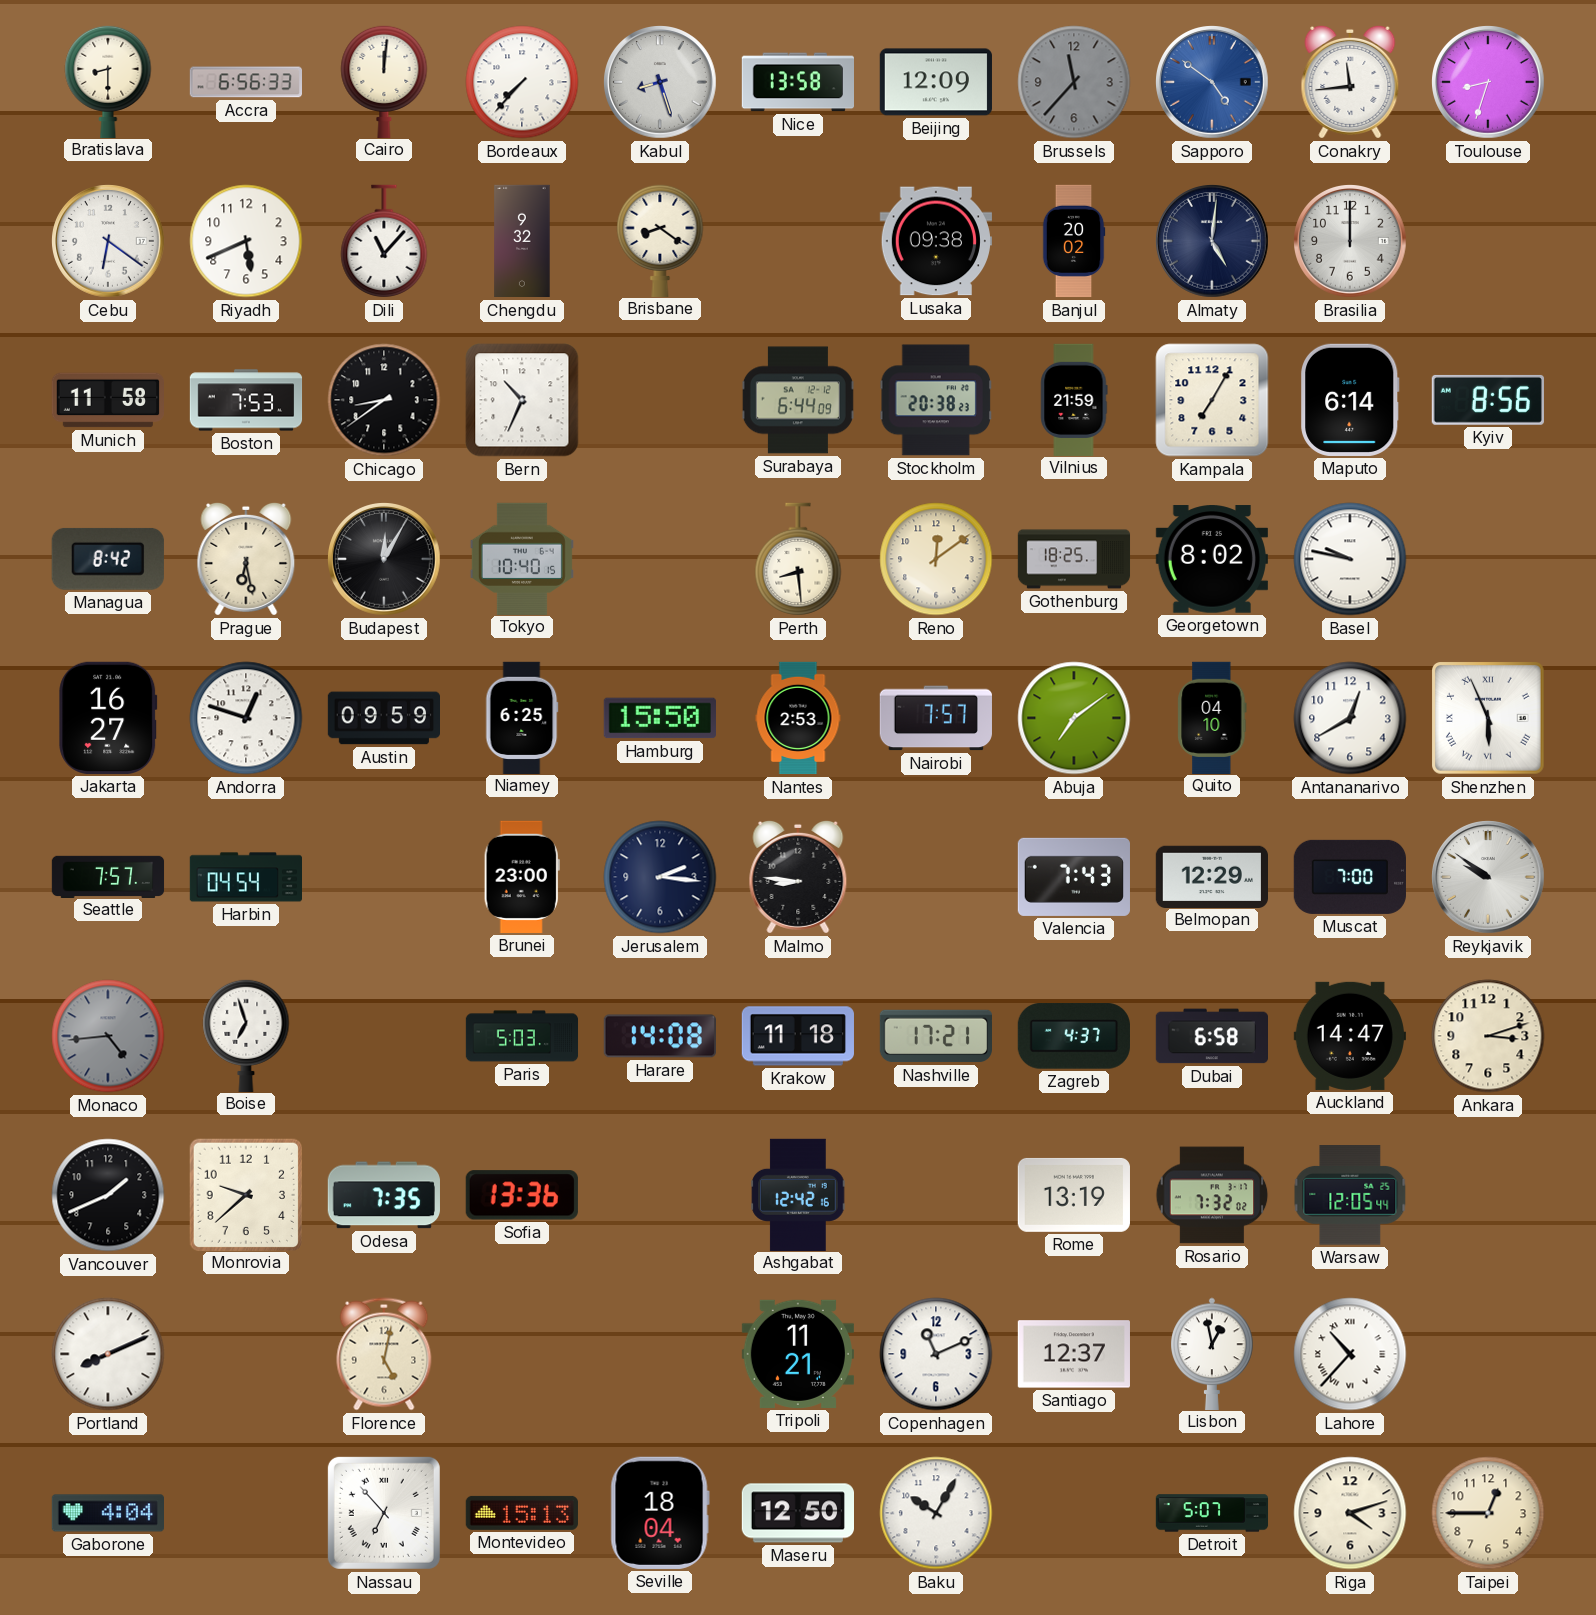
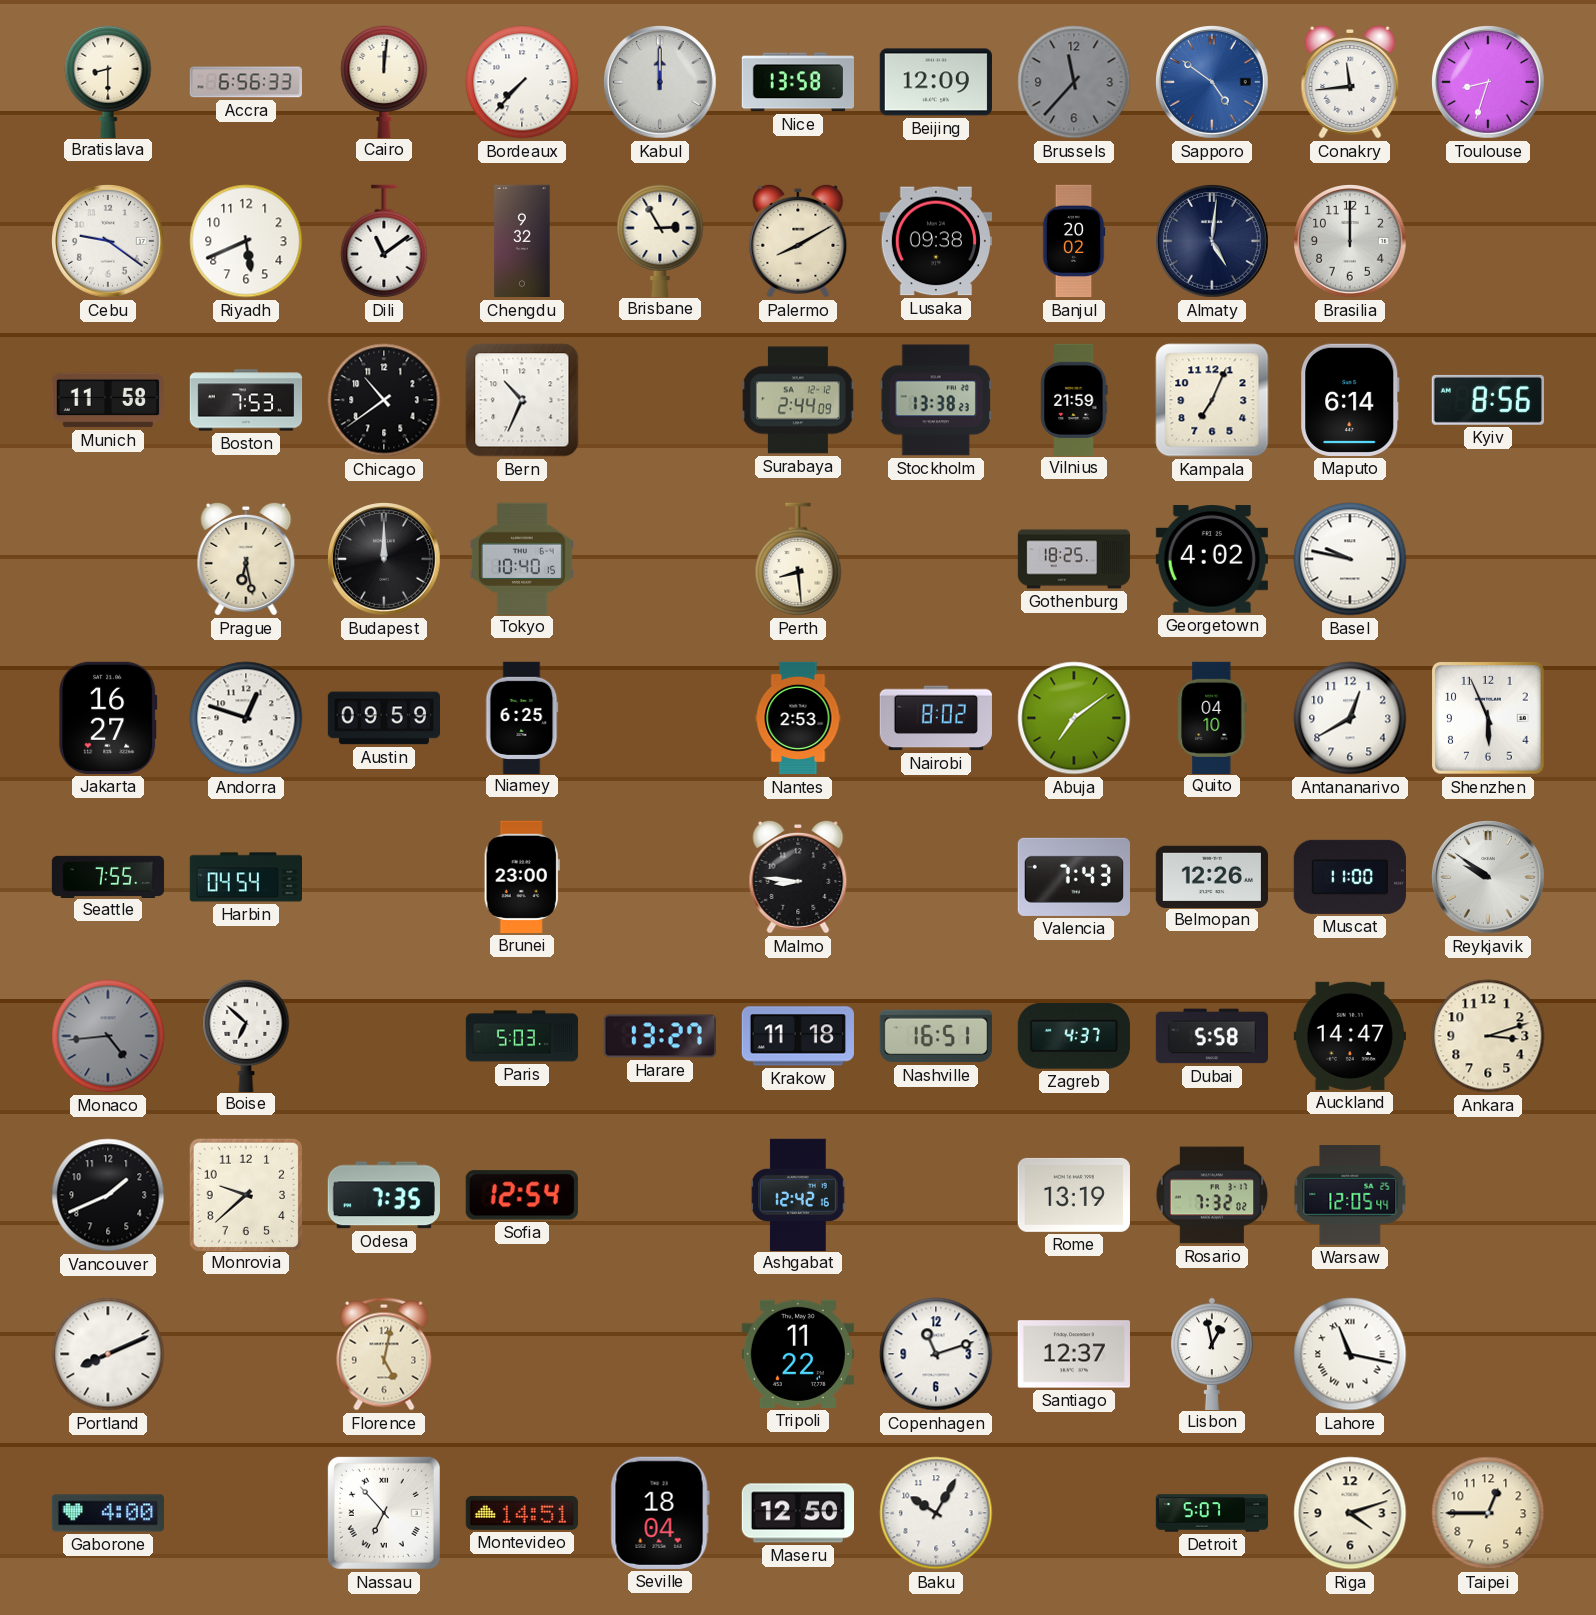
Kabul: 8:27 -> 12:00 (661, 83)
Cebu: 6:21 -> 9:21 (109, 242)
Dili: 11:07 -> 11:09 (384, 241)
Brisbane: 8:21 -> 2:55 (660, 240)
Palermo: none -> 8:10 (798, 241)
Chicago: 8:39 -> 10:39 (384, 400)
Surabaya: 6:44 -> 2:44 (798, 400)
Stockholm: 20:38 -> 13:38 (935, 400)
Kampala: 7:05 -> 7:04 (1212, 400)
Managua: 8:42 -> none (108, 559)
Budapest: 12:05 -> 12:00 (385, 560)
Reno: 12:09 -> none (936, 559)
Georgetown: 8:02 -> 4:02 (1212, 559)
Hamburg: 15:50 -> none (660, 718)
Nairobi: 7:57 -> 8:02 (936, 718)
Shenzhen numerals: Roman -> Arabic (1489, 719)
Seattle: 7:57 -> 7:55 (108, 876)
Jerusalem: 2:16 -> none (660, 877)
Belmopan: 12:29 -> 12:26 (1211, 876)
Muscat: 7:00 -> 11:00 (1350, 877)
Boise: 6:57 -> 6:52 (246, 1035)
Harare: 14:08 -> 13:27 (660, 1036)
Nashville: 17:21 -> 16:51 (935, 1036)
Dubai: 6:58 -> 5:58 (1211, 1036)
Sofia: 13:36 -> 12:54 (522, 1195)
Tripoli: 11:21 -> 11:22 (798, 1354)
Copenhagen: 11:11 -> 11:12 (936, 1354)
Lahore: 10:37 -> 11:17 (1350, 1354)
Gaborone: 4:04 -> 4:00 (107, 1513)
Montevideo: 15:13 -> 14:51 (522, 1513)
